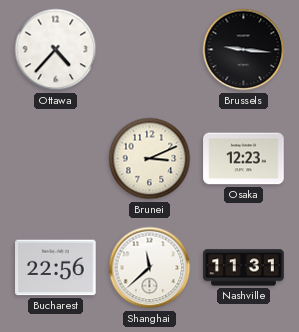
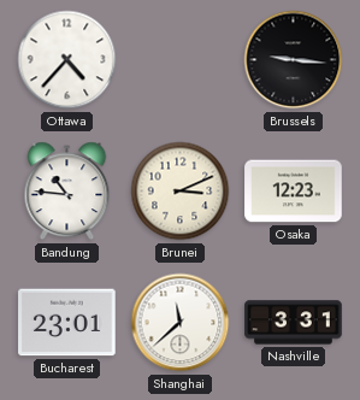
Bandung: none -> 10:46 (67, 192)
Bucharest: 22:56 -> 23:01 (67, 323)
Nashville: 11:31 -> 3:31 (294, 323)
